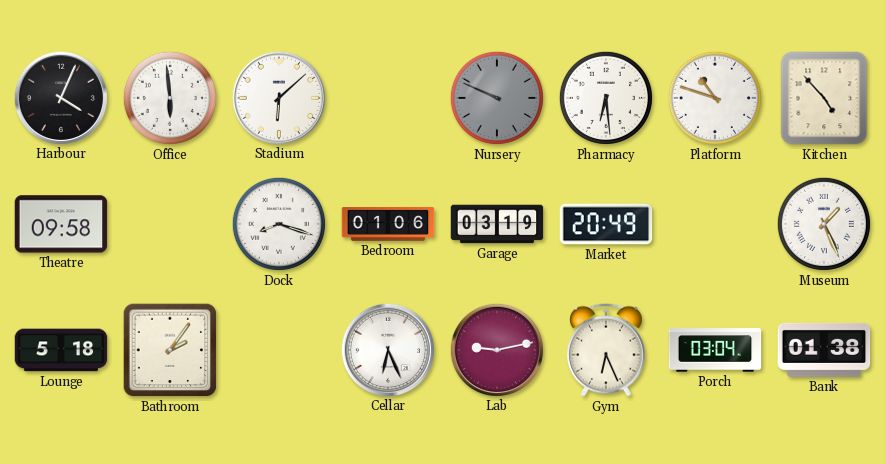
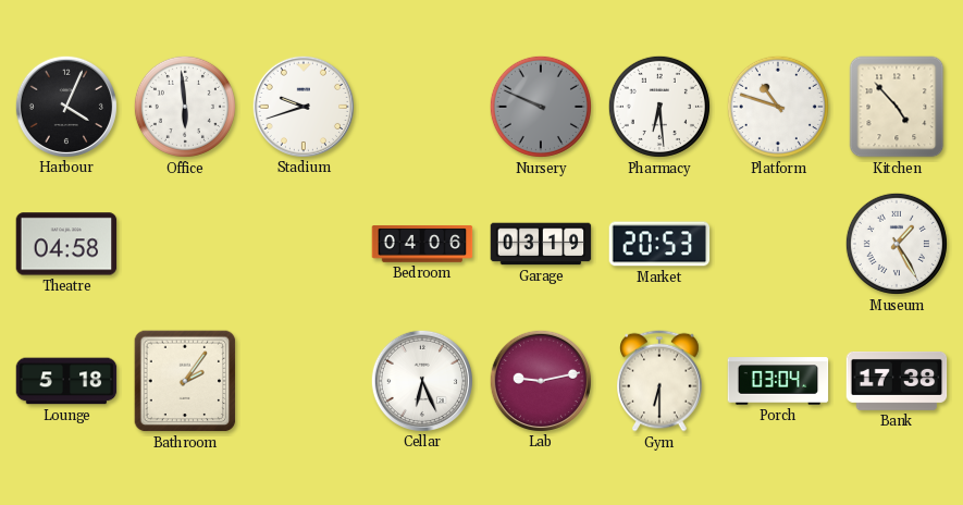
Stadium: 6:08 -> 9:42 (303, 106)
Theatre: 09:58 -> 04:58 (66, 244)
Dock: 8:18 -> none (279, 224)
Bedroom: 01:06 -> 04:06 (422, 244)
Market: 20:49 -> 20:53 (659, 244)
Museum: 1:26 -> 1:25 (897, 244)
Gym: 6:26 -> 6:30 (660, 381)
Bank: 01:38 -> 17:38 (897, 381)
